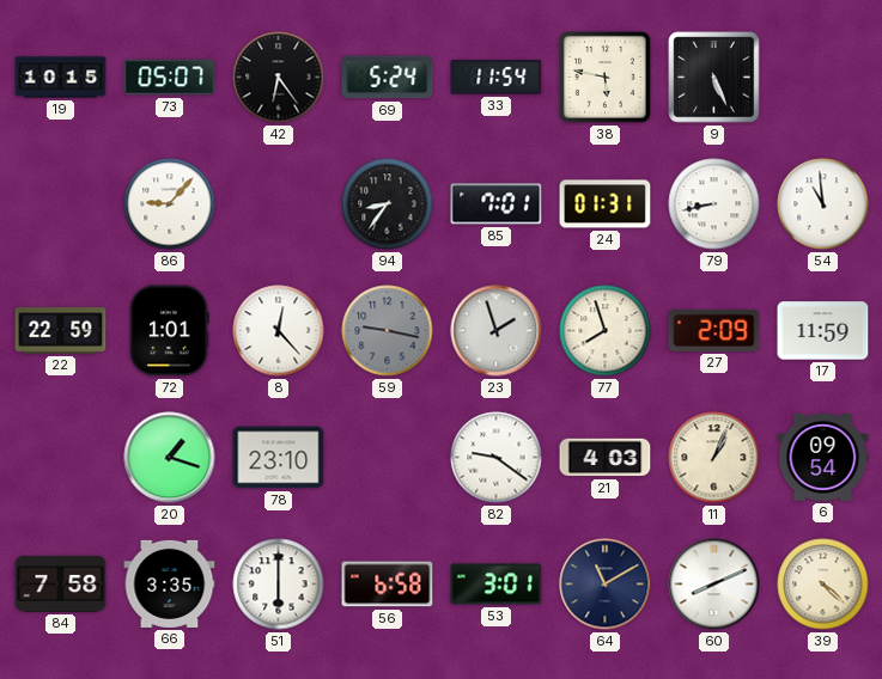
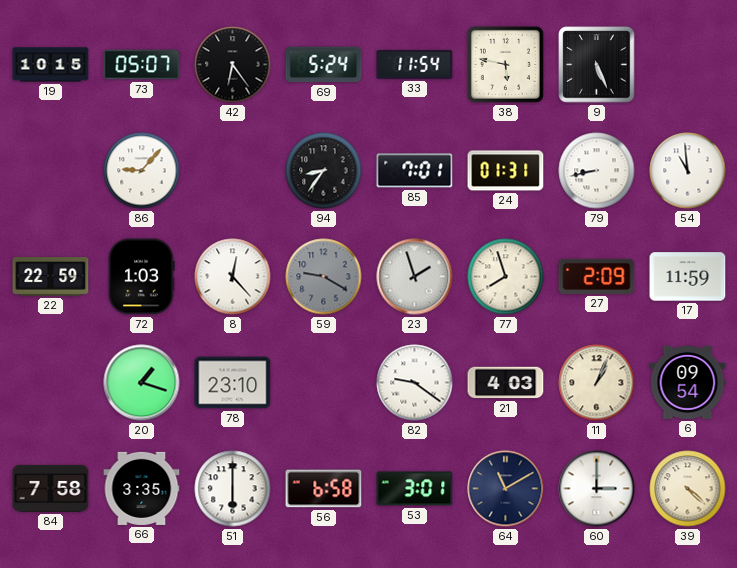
72: 1:01 -> 1:03 (141, 277)
59: 9:17 -> 9:20 (324, 277)
60: 8:11 -> 3:00 (597, 489)
